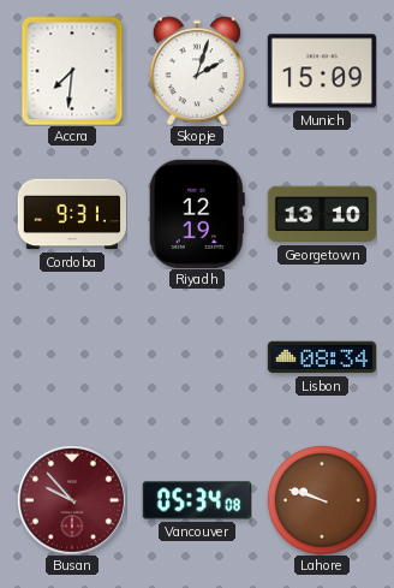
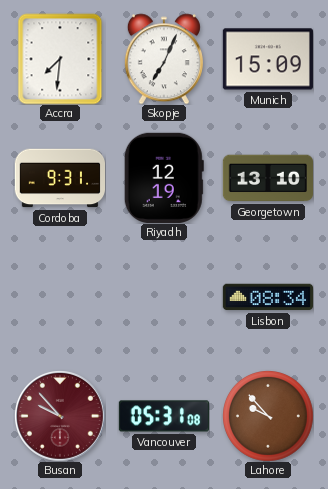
Skopje: 2:03 -> 7:04 (164, 59)
Vancouver: 05:34 -> 05:31 (163, 416)
Lahore: 9:48 -> 9:53 (268, 416)
